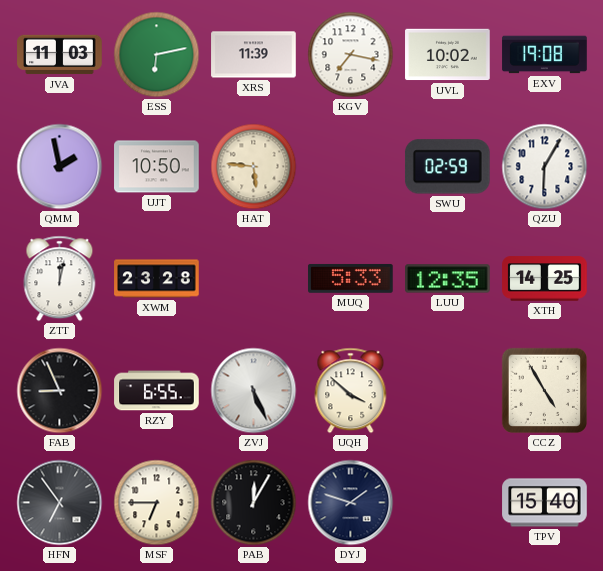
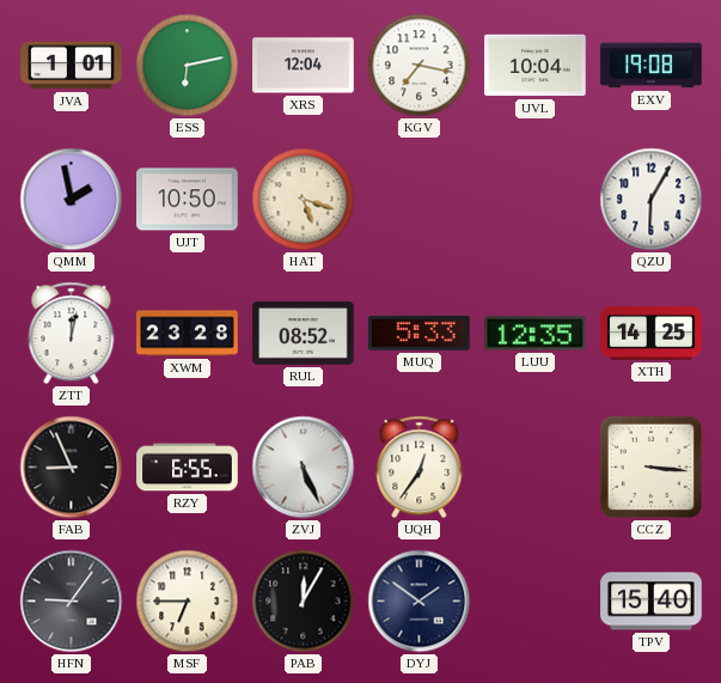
JVA: 11:03 -> 1:01 (72, 66)
XRS: 11:39 -> 12:04 (304, 66)
UVL: 10:02 -> 10:04 (536, 66)
HAT: 5:46 -> 5:18 (304, 200)
SWU: 02:59 -> none (447, 167)
RUL: none -> 08:52 (304, 334)
UQH: 3:52 -> 12:36 (420, 468)
CCZ: 4:55 -> 3:16 (650, 466)
HFN: 6:54 -> 9:06 (72, 602)
DYJ: 1:48 -> 1:51 (420, 602)
